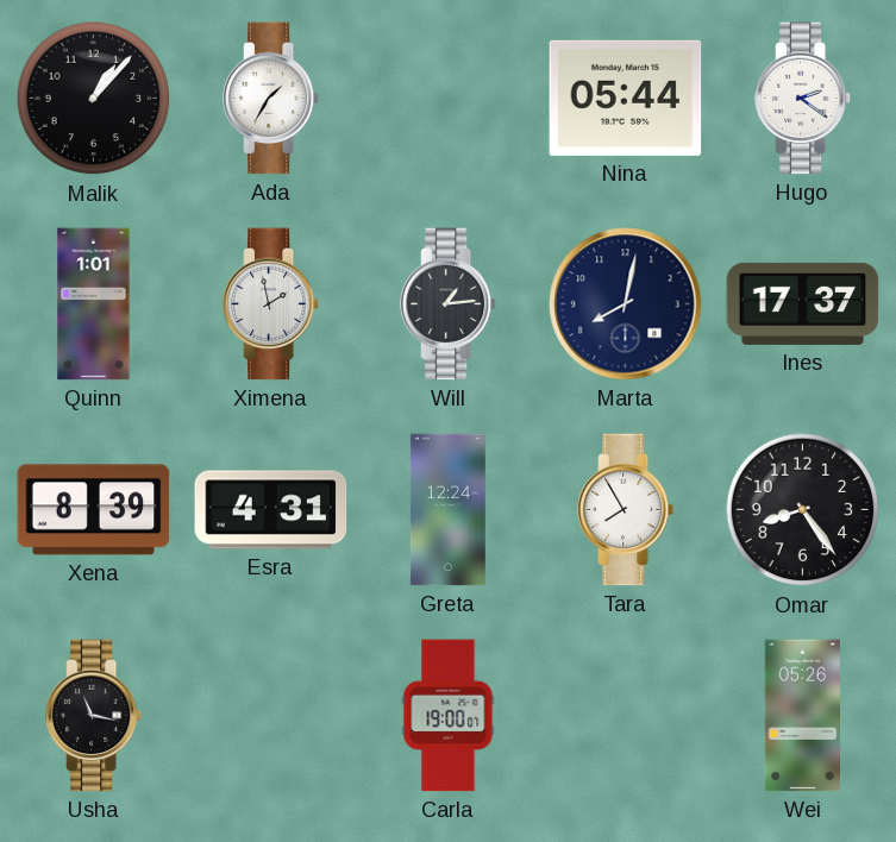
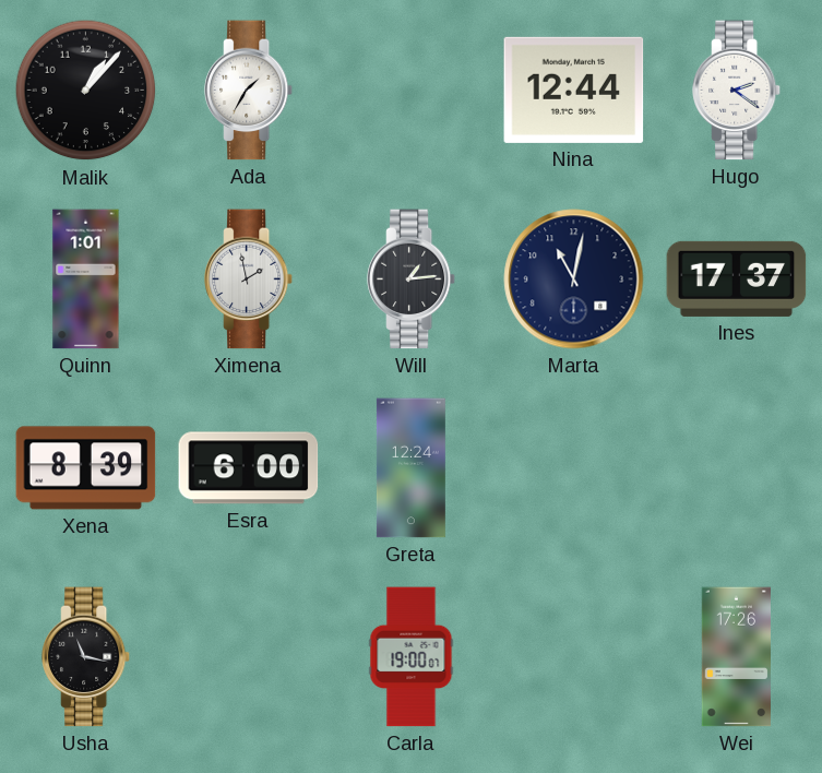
Nina: 05:44 -> 12:44 (574, 90)
Marta: 8:02 -> 11:02 (574, 280)
Esra: 4:31 -> 6:00 (249, 468)
Tara: 7:55 -> none (626, 510)
Omar: 8:24 -> none (803, 510)
Wei: 05:26 -> 17:26 (736, 657)
